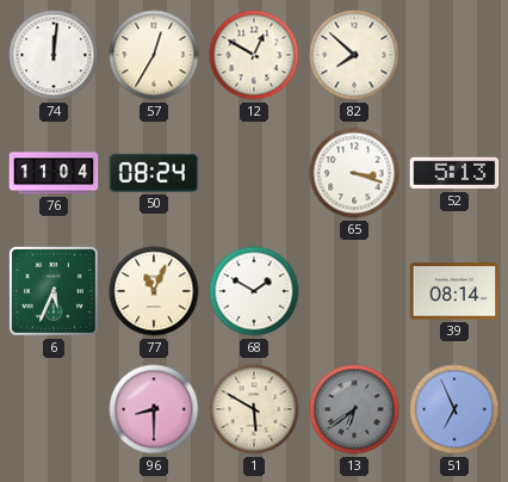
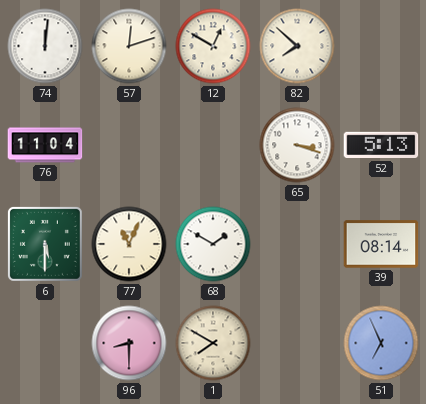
57: 12:35 -> 12:12 (129, 46)
50: 08:24 -> none (154, 173)
6: 5:34 -> 5:30 (45, 244)
1: 5:50 -> 7:50 (213, 343)
13: 6:39 -> none (354, 409)
